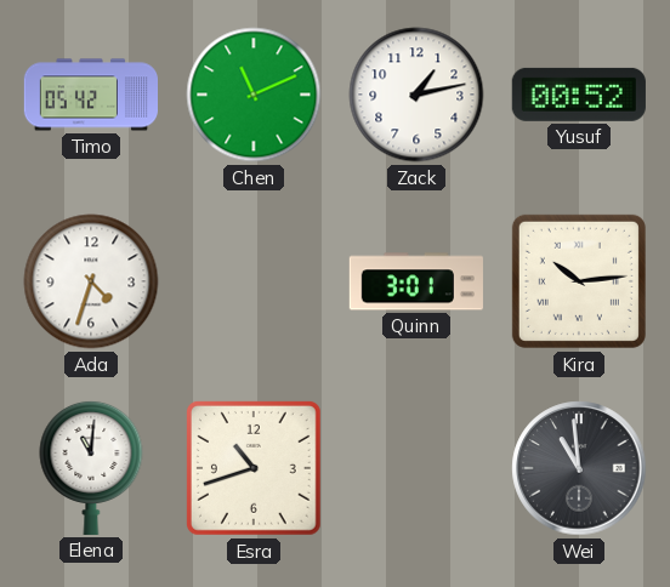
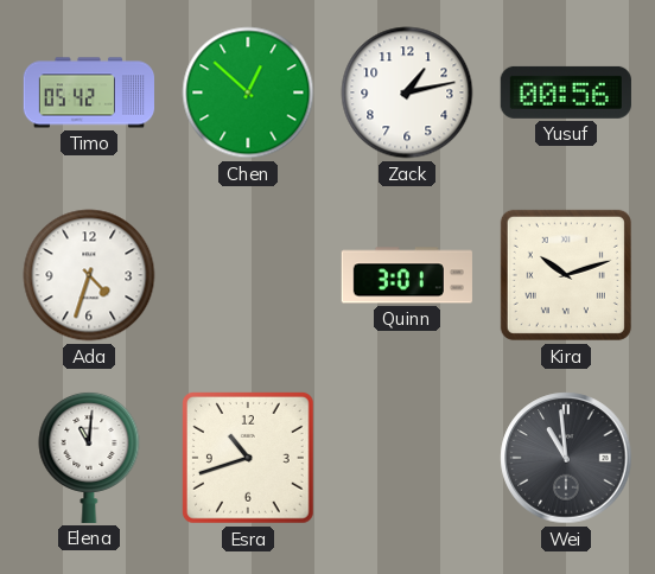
Chen: 11:11 -> 12:52 (248, 93)
Yusuf: 00:52 -> 00:56 (566, 93)
Kira: 10:14 -> 10:12 (566, 275)
